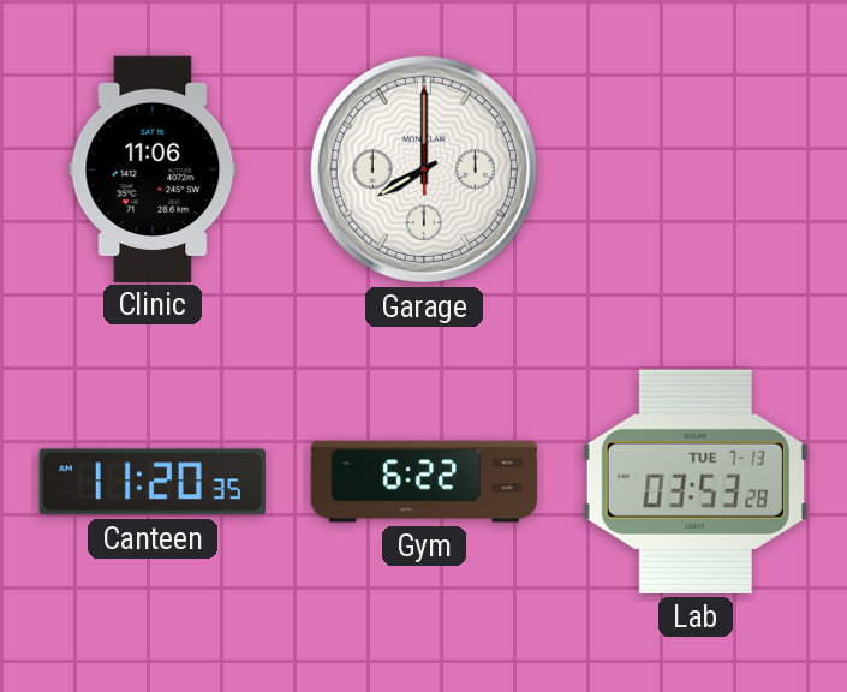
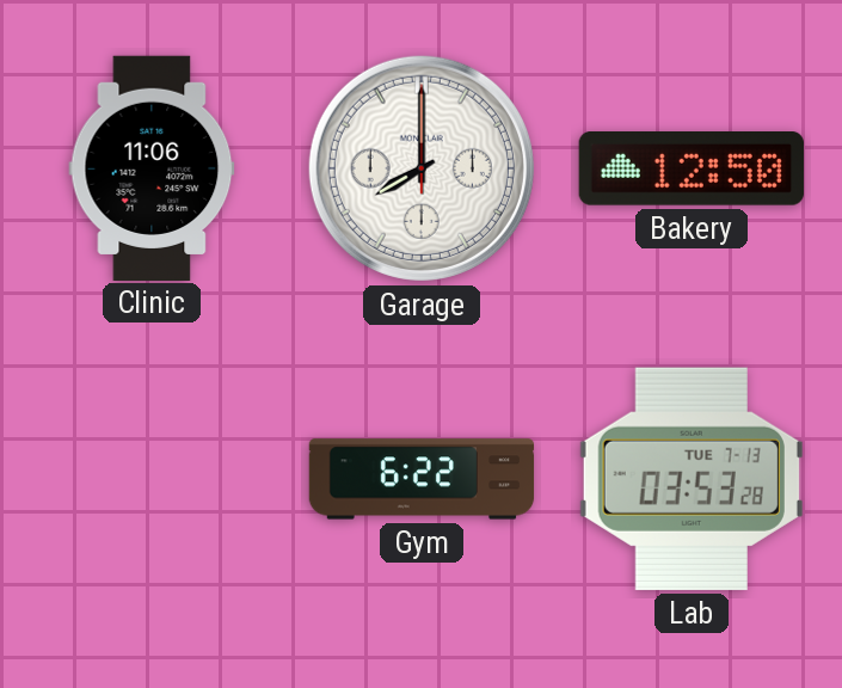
Bakery: none -> 12:50 (692, 170)
Canteen: 11:20 -> none (153, 482)
